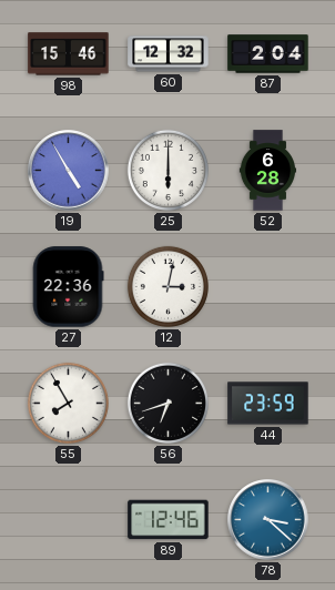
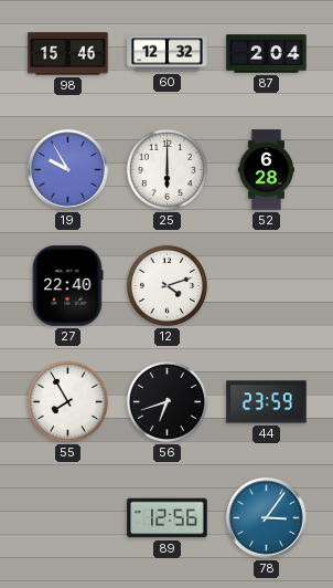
19: 4:55 -> 9:55 (68, 170)
27: 22:36 -> 22:40 (67, 286)
12: 3:02 -> 4:12 (166, 285)
89: 12:46 -> 12:56 (168, 518)
78: 3:22 -> 3:06 (267, 518)
